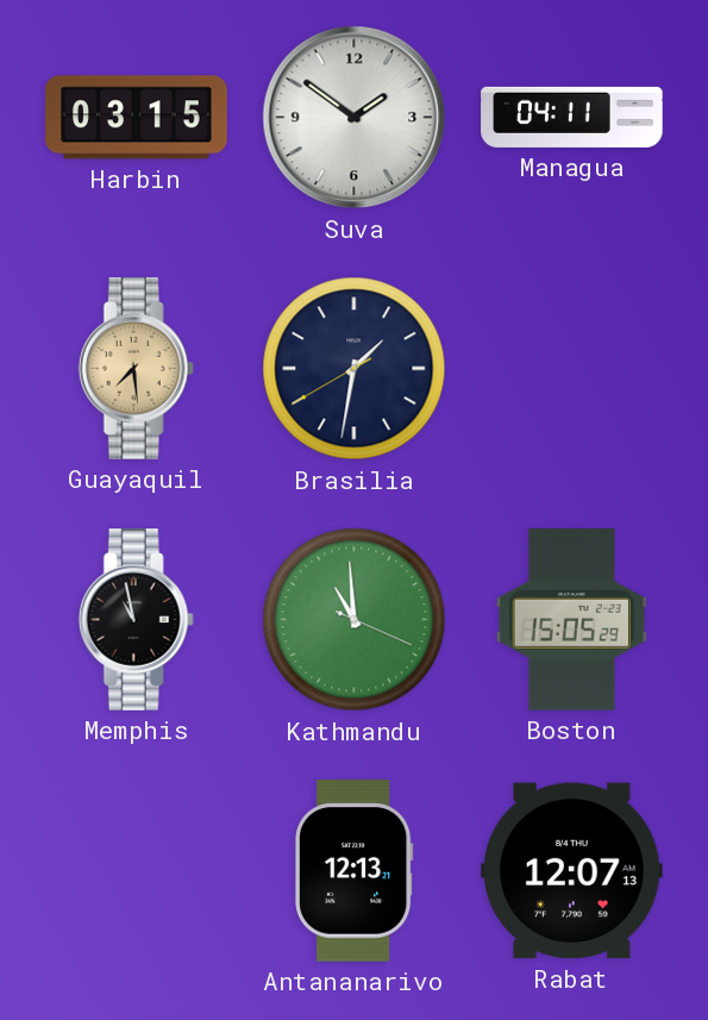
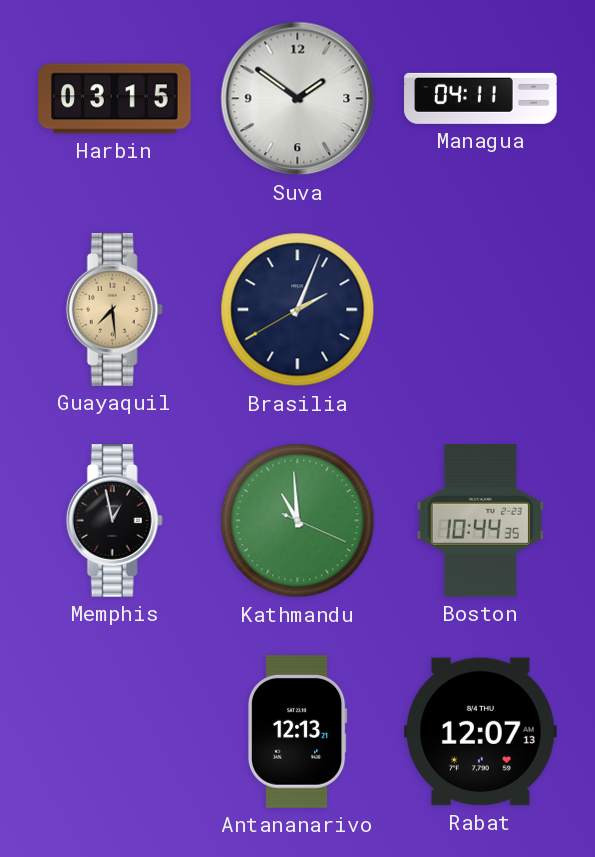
Brasilia: 1:31 -> 2:03 (298, 310)
Memphis: 10:58 -> 12:58 (114, 521)
Boston: 15:05 -> 10:44 (480, 521)
